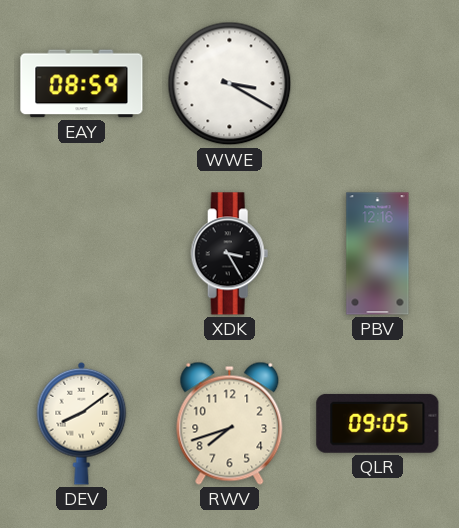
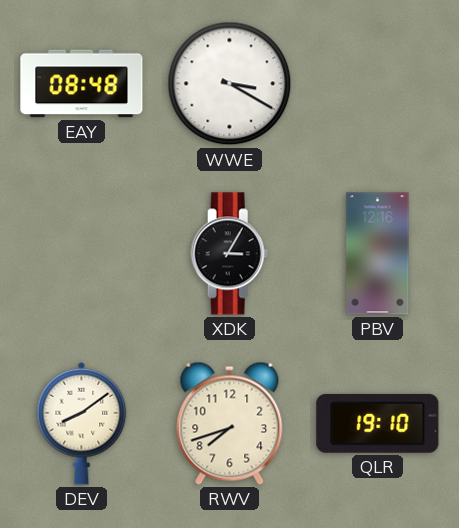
EAY: 08:59 -> 08:48 (82, 84)
XDK: 3:25 -> 3:05 (230, 254)
QLR: 09:05 -> 19:10 (378, 423)
